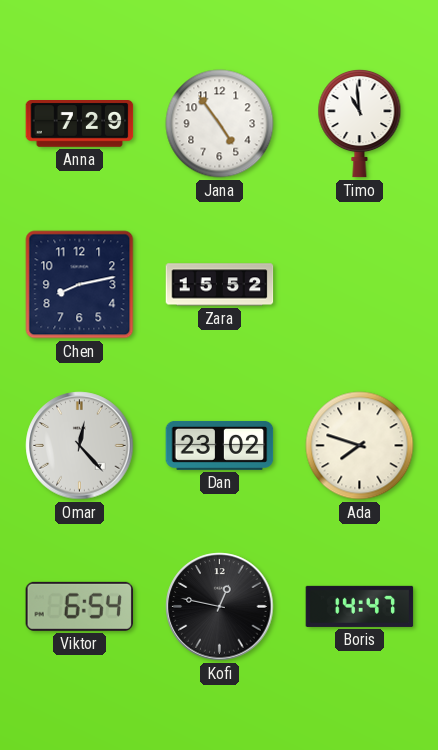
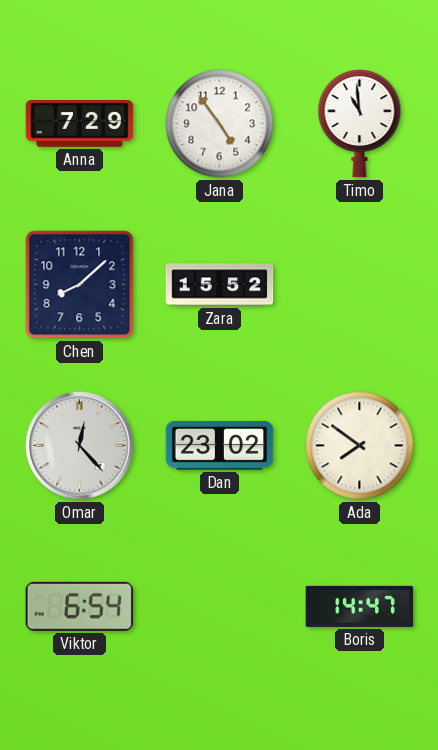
Chen: 8:13 -> 8:08 (80, 285)
Ada: 7:48 -> 7:51 (360, 446)
Kofi: 12:47 -> none (220, 607)
